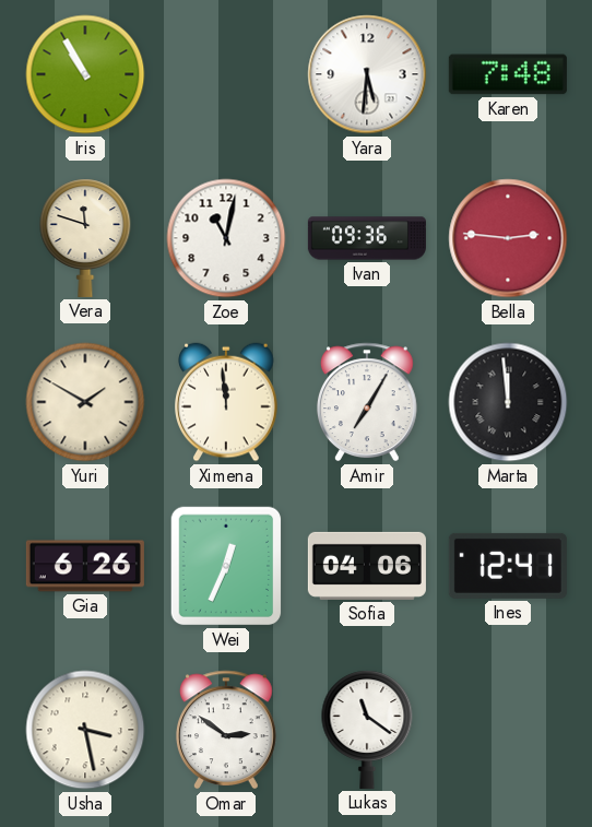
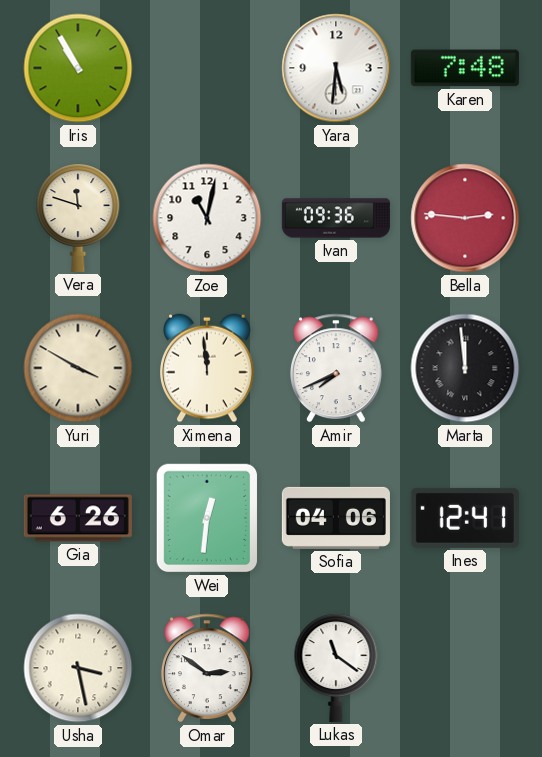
Yuri: 1:50 -> 3:50 (78, 368)
Amir: 7:05 -> 7:41 (336, 368)
Wei: 12:34 -> 12:31 (207, 518)
